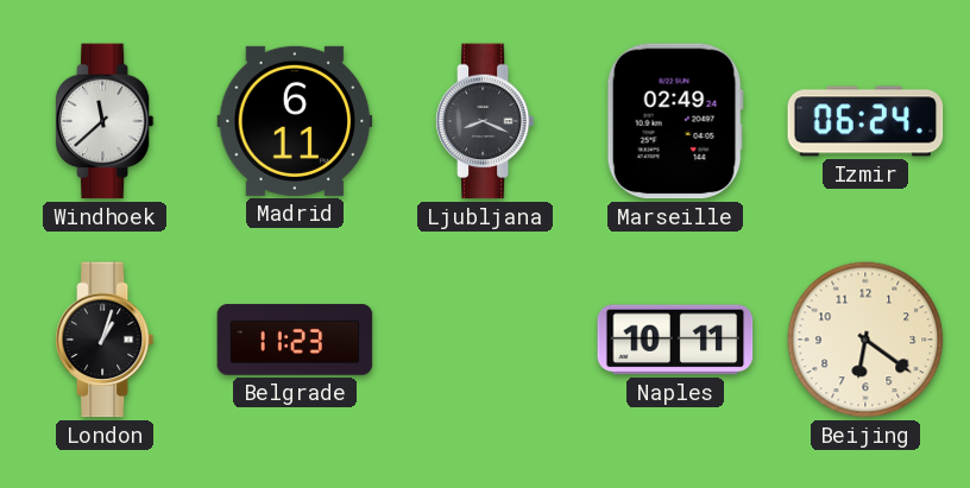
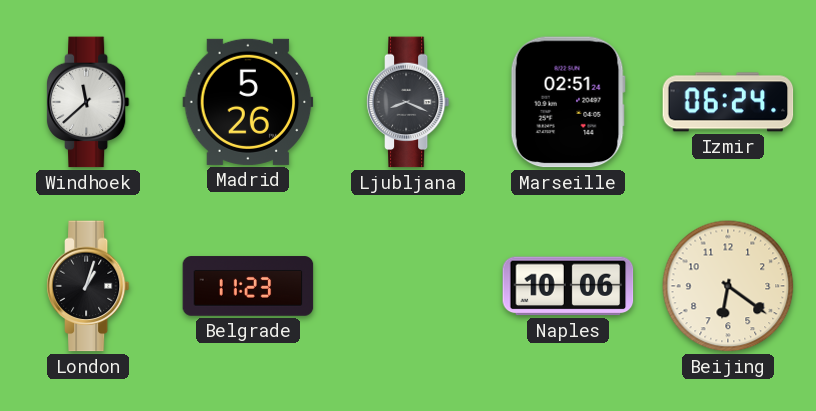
Madrid: 6:11 -> 5:26 (248, 102)
Marseille: 02:49 -> 02:51 (568, 102)
Naples: 10:11 -> 10:06 (568, 286)
